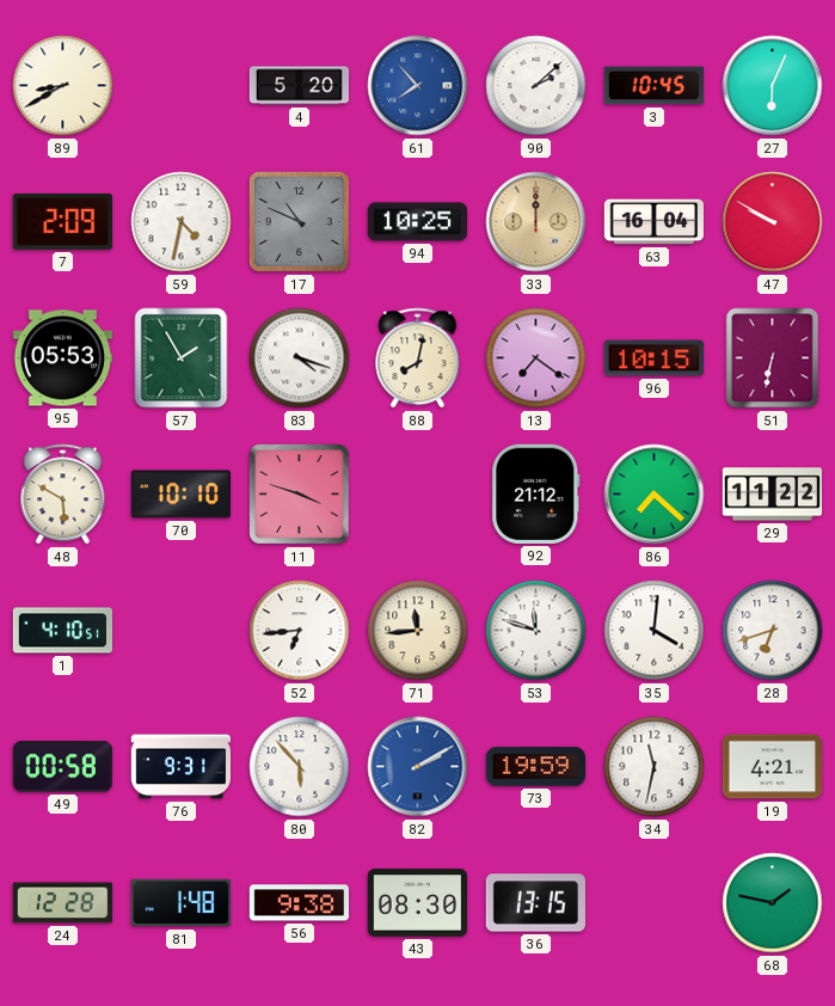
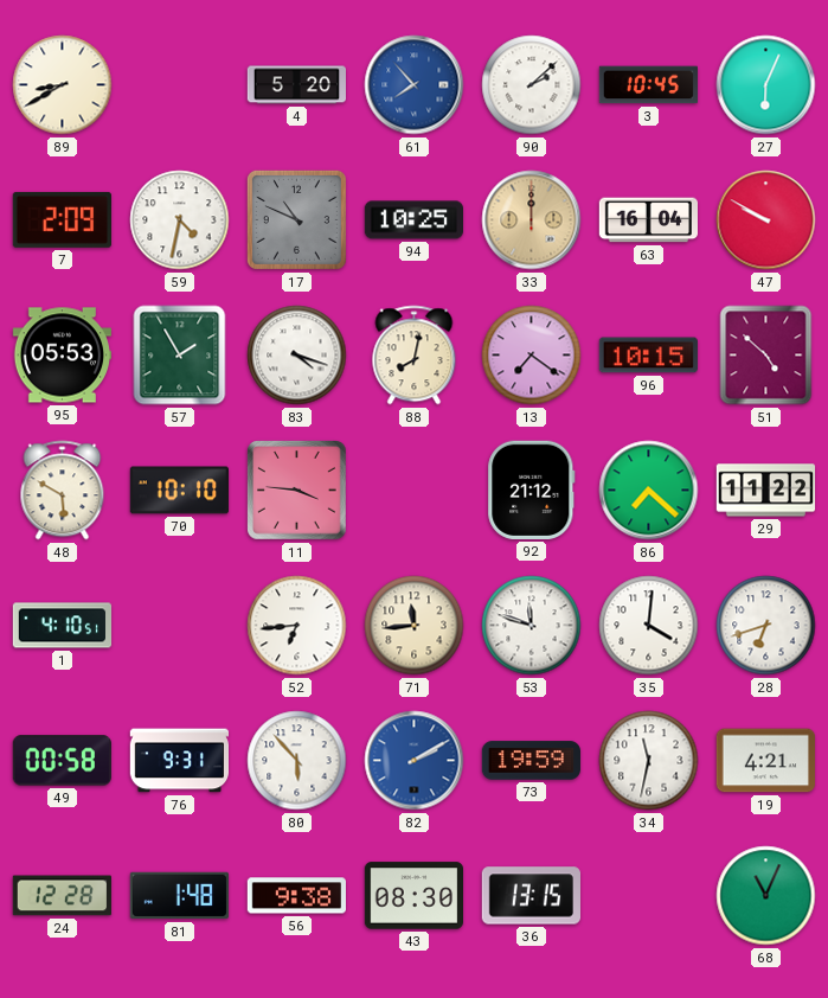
51: 6:32 -> 4:52 (766, 356)
11: 3:48 -> 3:46 (297, 491)
68: 1:47 -> 11:04 (766, 896)
